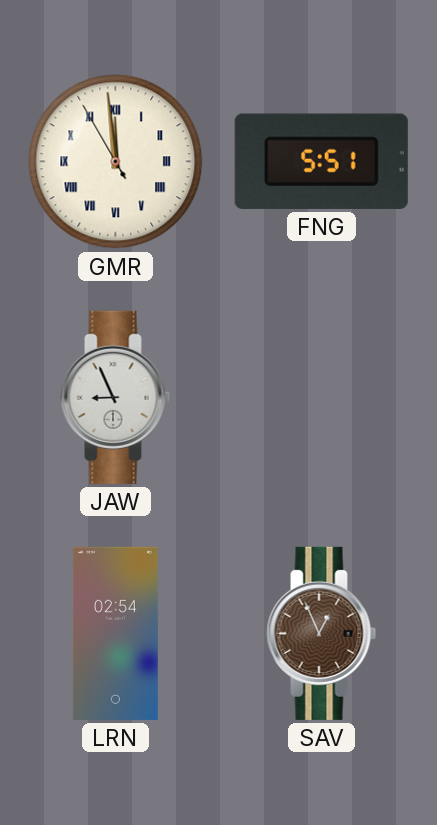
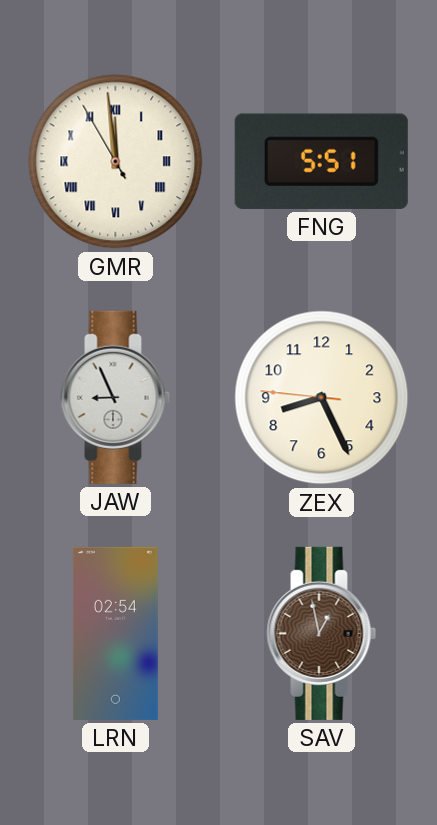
ZEX: none -> 8:25 (322, 398)
SAV: 12:56 -> 12:58 (322, 633)
